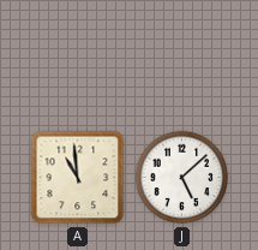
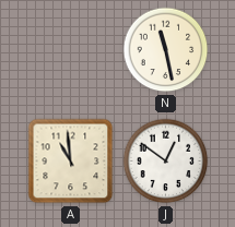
N: none -> 11:28 (166, 50)
J: 5:08 -> 12:51 (166, 162)
